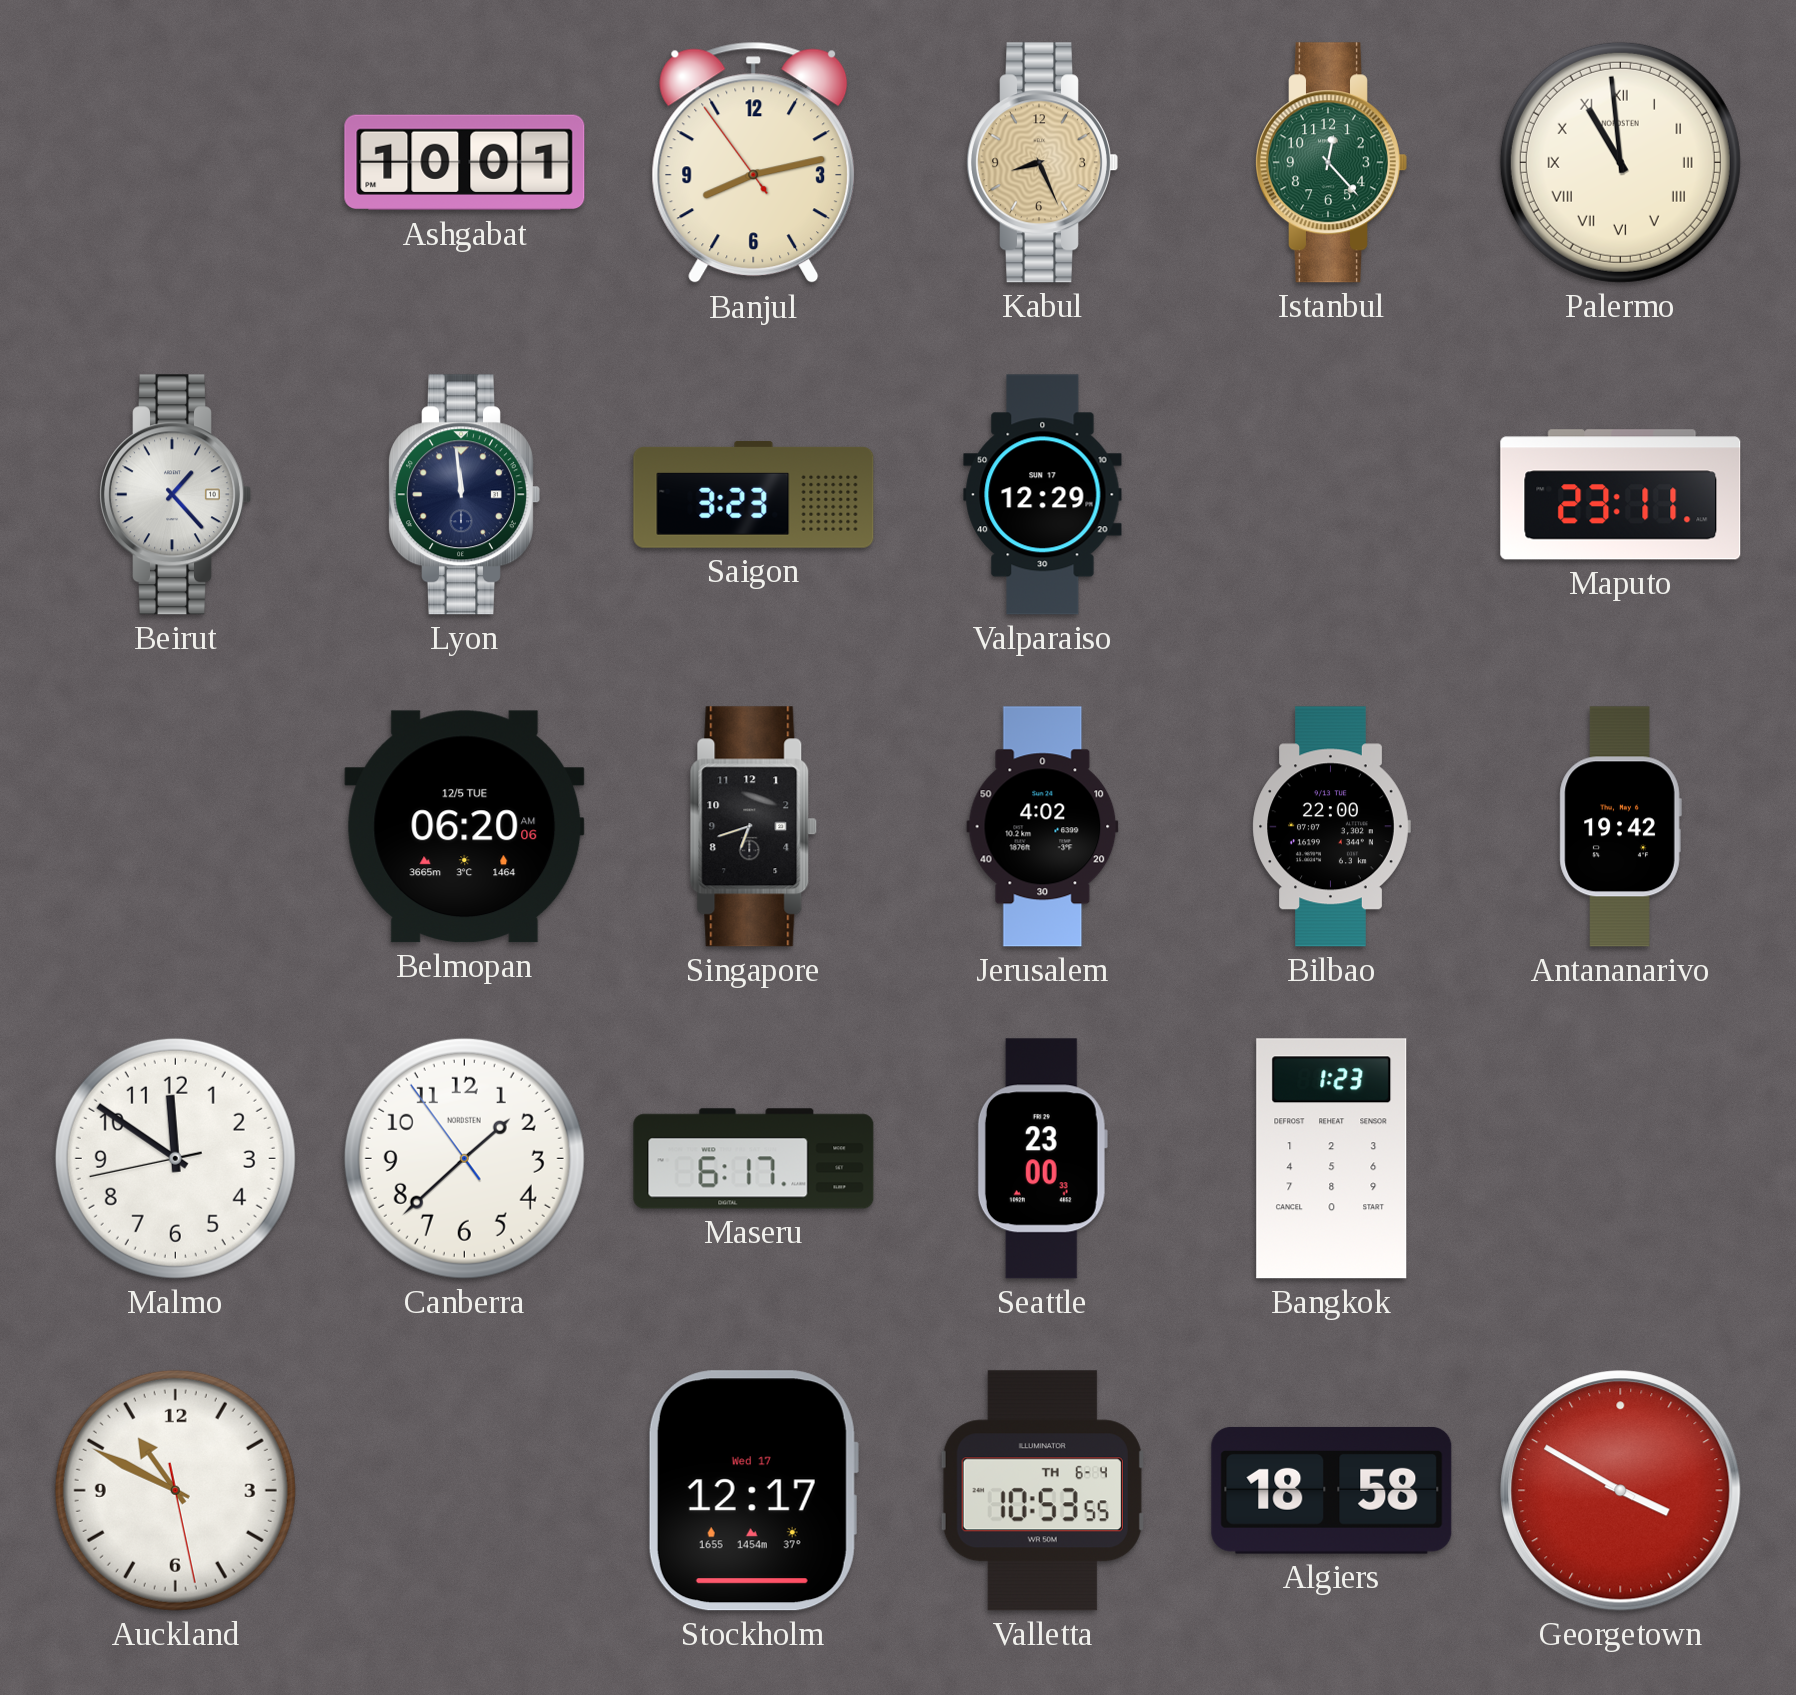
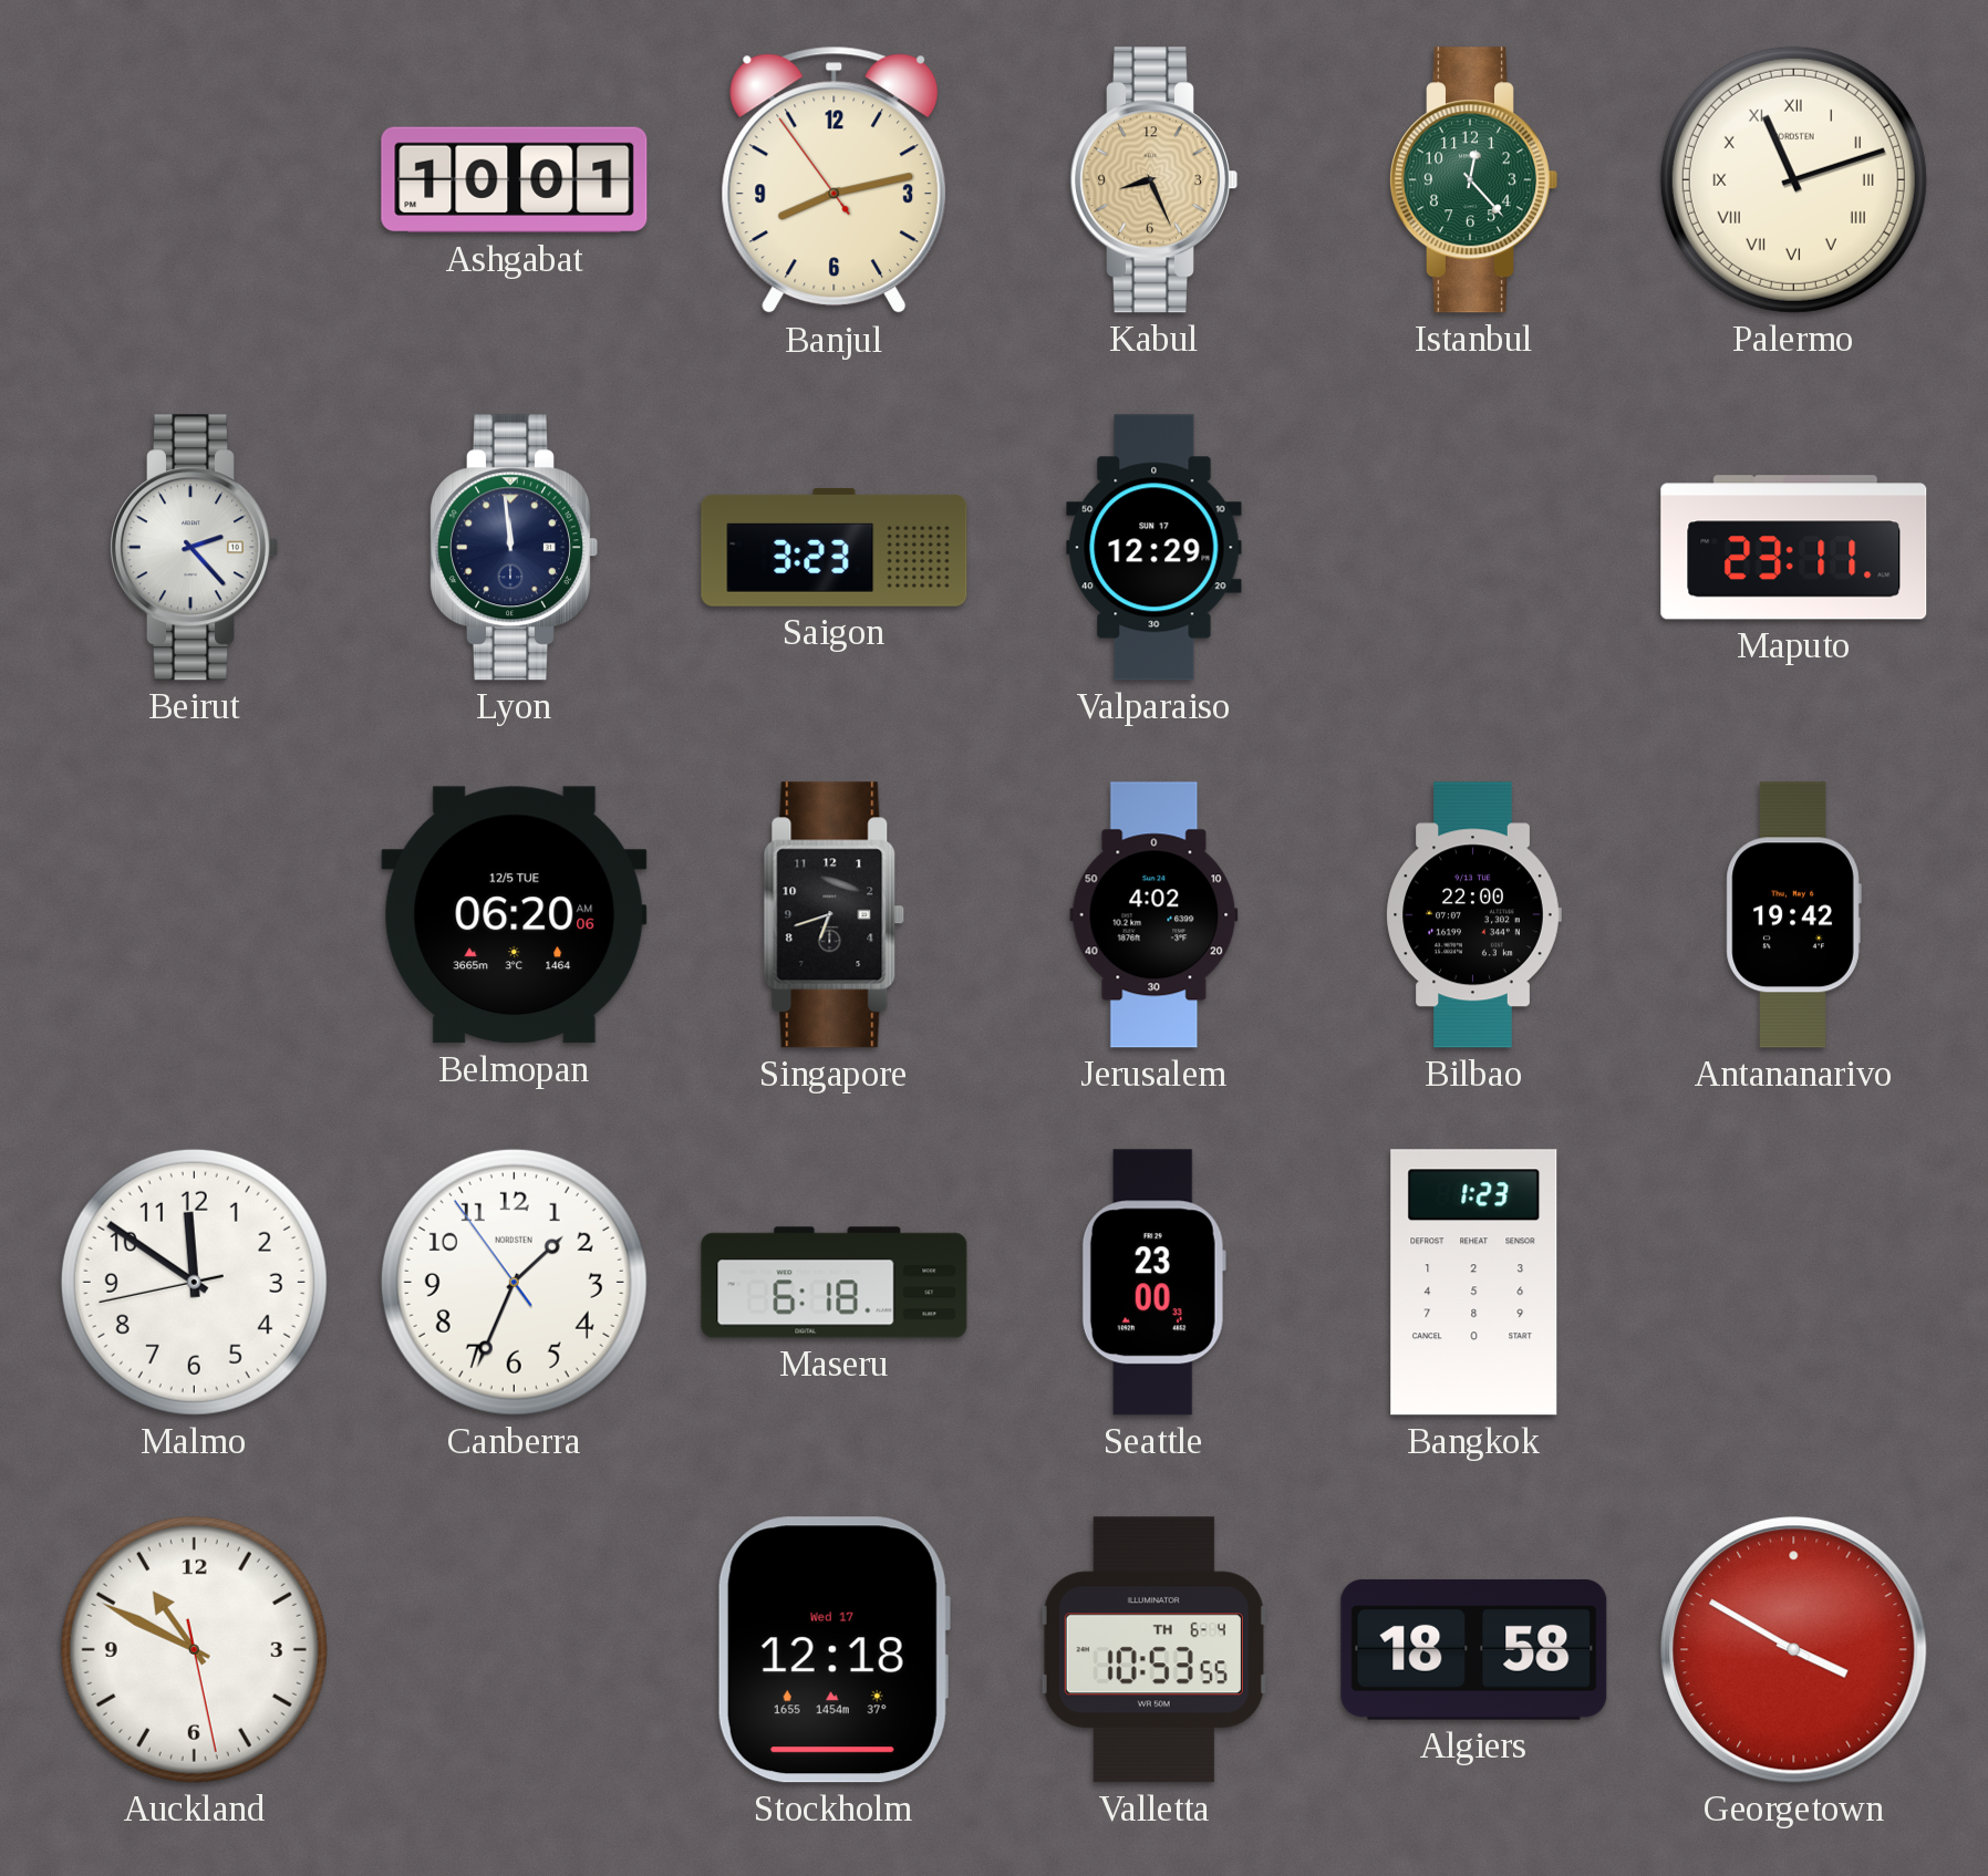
Palermo: 10:59 -> 11:12 (1793, 179)
Beirut: 1:23 -> 2:23 (195, 548)
Canberra: 1:37 -> 1:33 (514, 1282)
Maseru: 6:17 -> 6:18 (835, 1283)
Stockholm: 12:17 -> 12:18 (833, 1650)
